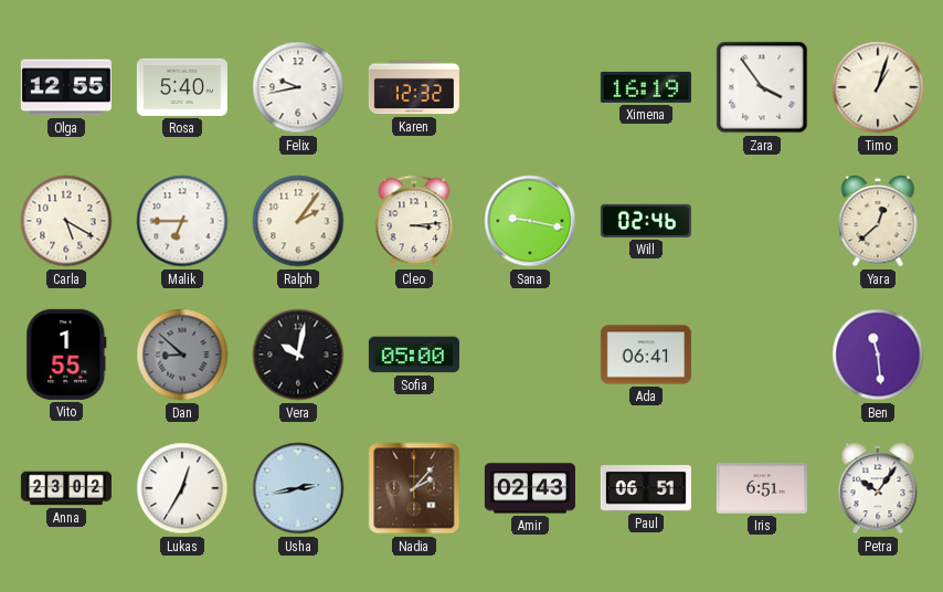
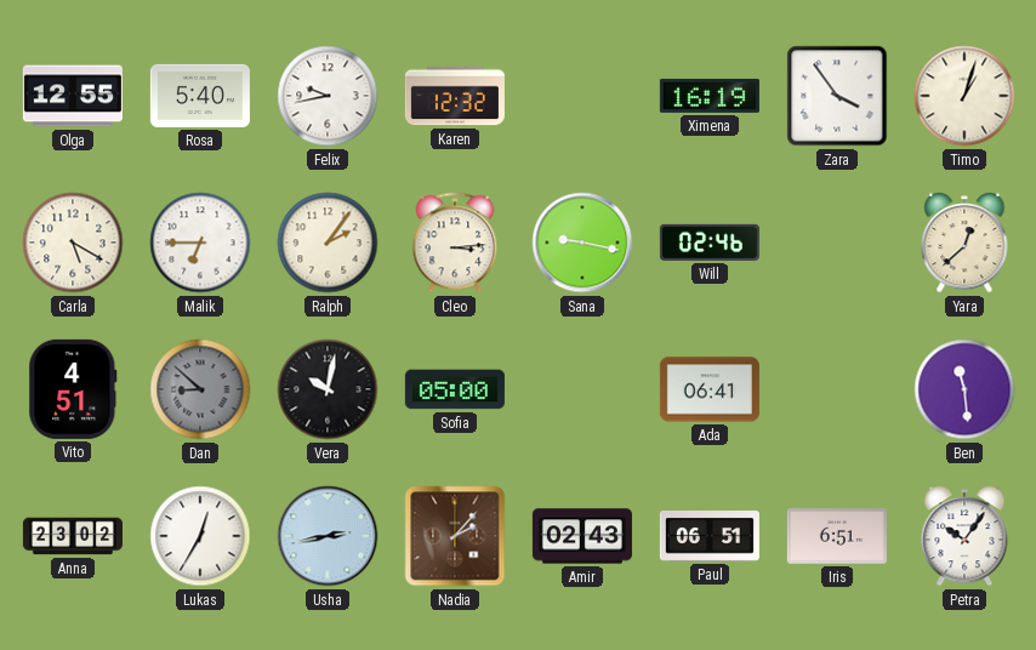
Vito: 1:55 -> 4:51 (73, 389)
